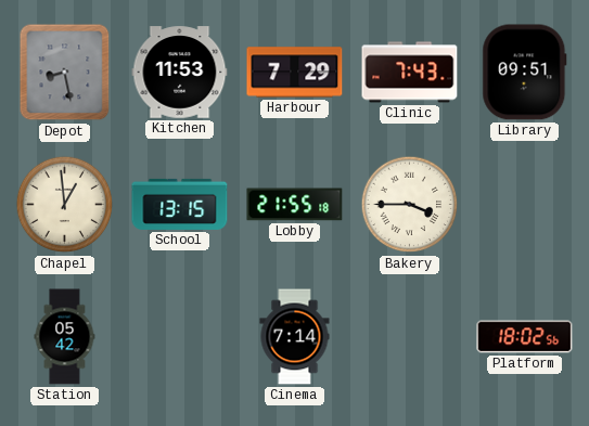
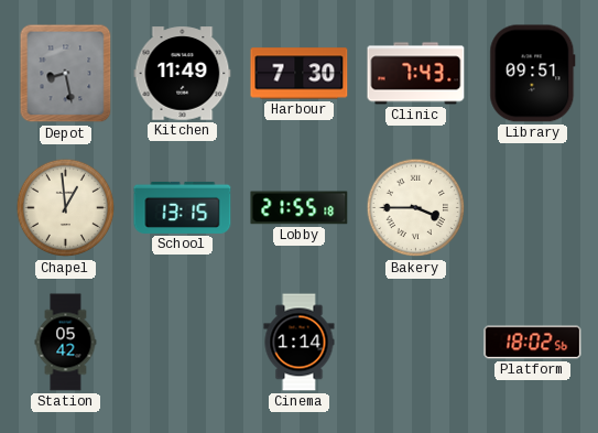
Kitchen: 11:53 -> 11:49 (183, 74)
Harbour: 7:29 -> 7:30 (300, 74)
Cinema: 7:14 -> 1:14 (300, 343)
